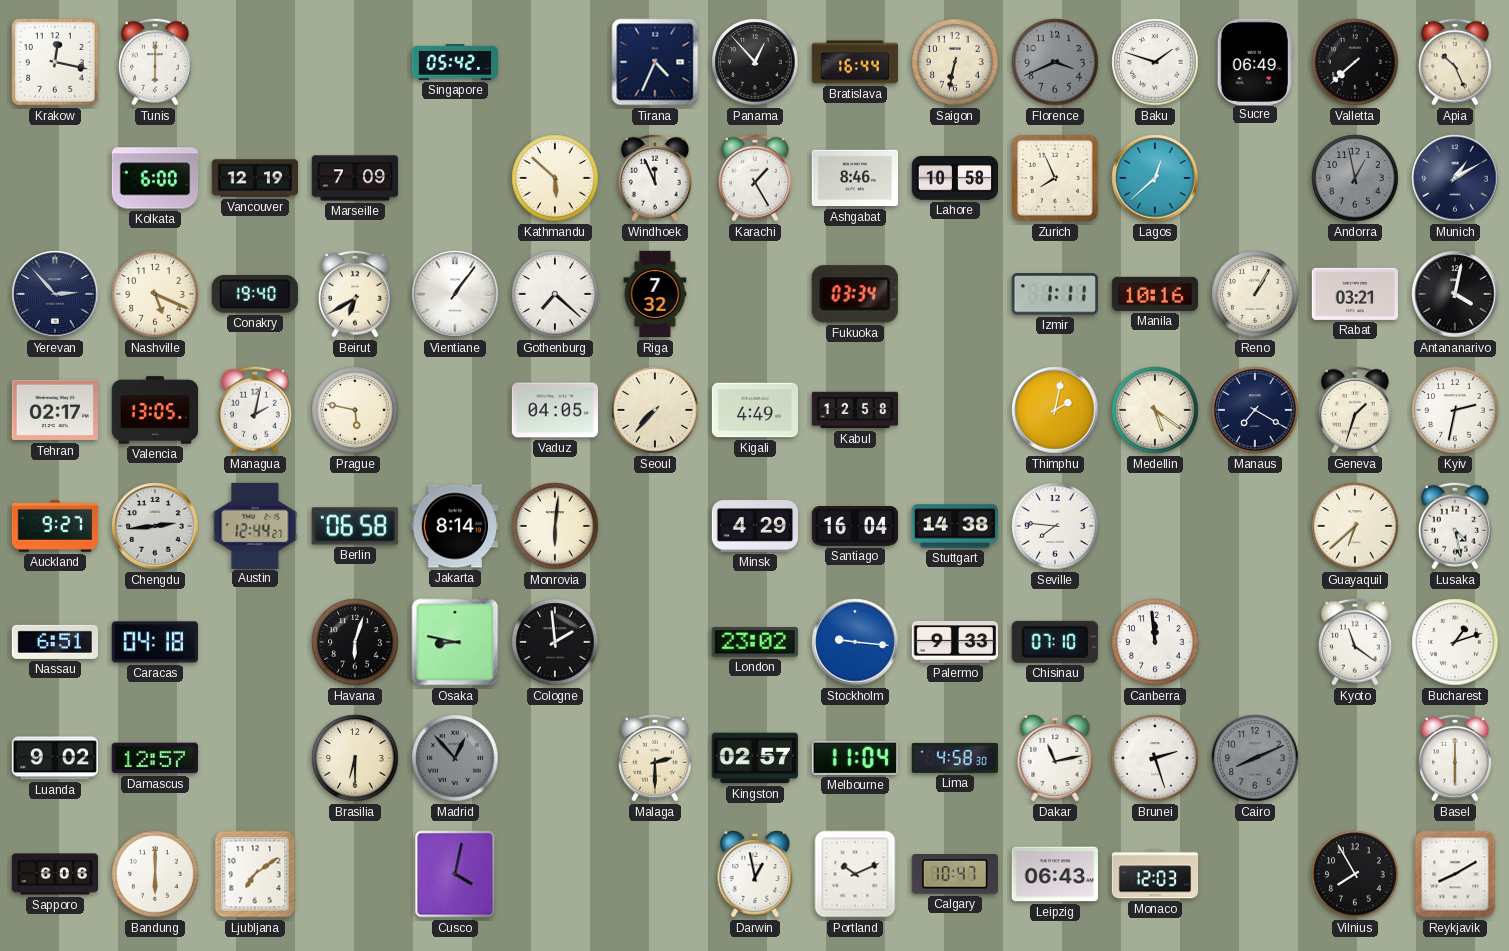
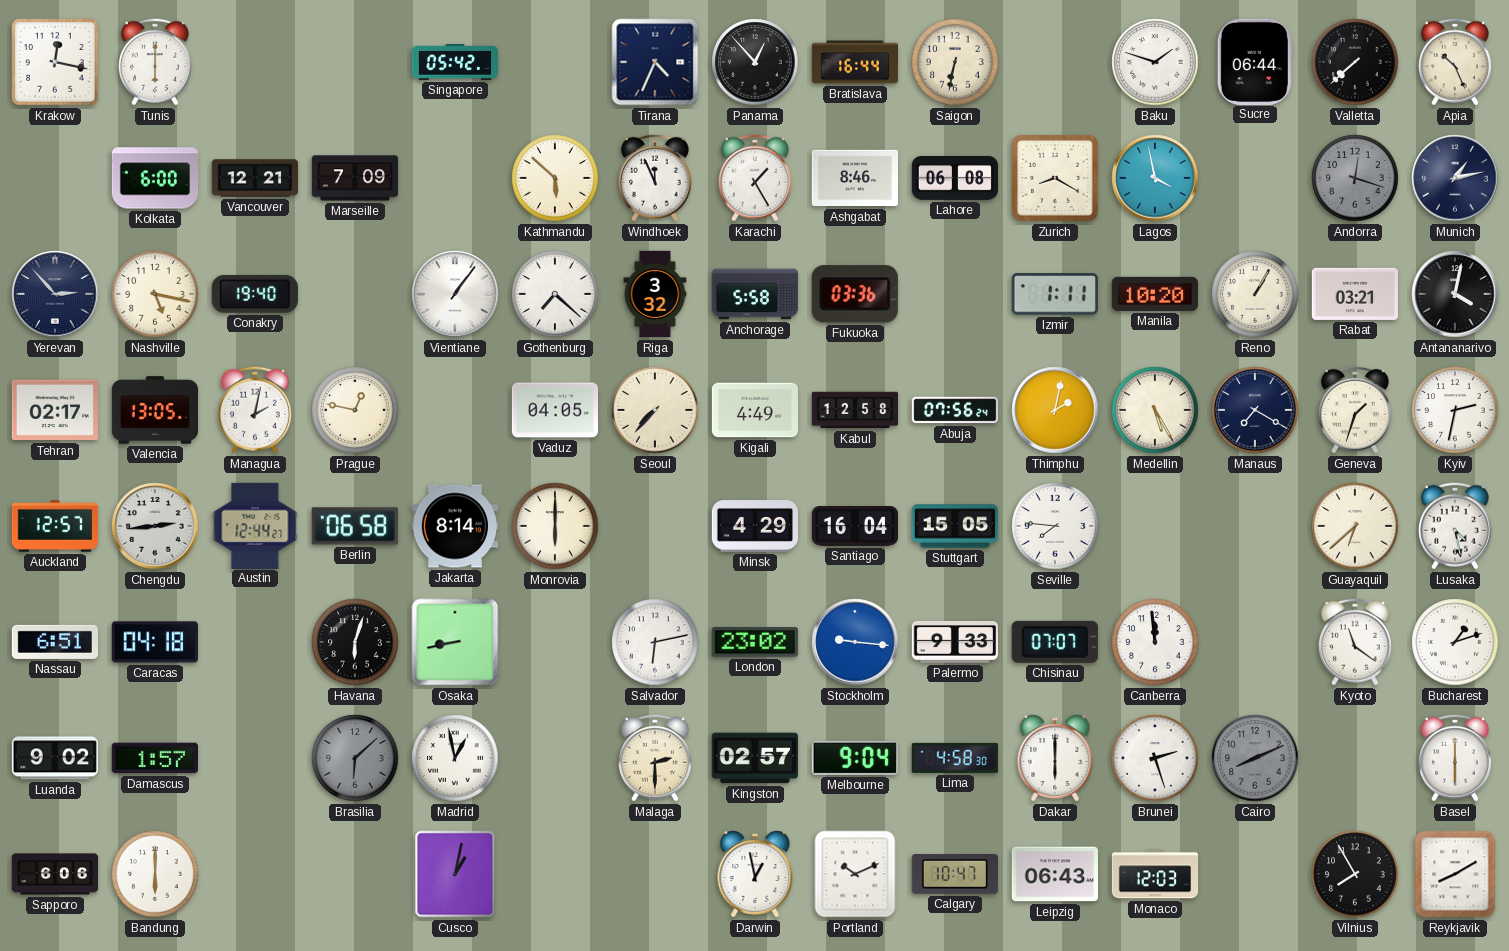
Florence: 3:41 -> none (1055, 62)
Sucre: 06:49 -> 06:44 (1255, 61)
Vancouver: 12:19 -> 12:21 (255, 178)
Lahore: 10:58 -> 06:08 (954, 178)
Zurich: 7:56 -> 8:20 (1055, 179)
Lagos: 12:38 -> 3:58 (1155, 178)
Andorra: 12:58 -> 12:18 (1355, 178)
Munich: 1:10 -> 1:13 (1455, 178)
Nashville: 5:19 -> 5:17 (155, 294)
Beirut: 6:40 -> none (355, 294)
Riga: 7:32 -> 3:32 (655, 294)
Anchorage: none -> 5:58 (755, 294)
Fukuoka: 03:34 -> 03:36 (855, 294)
Manila: 10:16 -> 10:20 (1154, 294)
Prague: 5:47 -> 12:47 (355, 410)
Abuja: none -> 07:56 (955, 410)
Medellin: 5:21 -> 5:25 (1155, 410)
Auckland: 9:27 -> 12:57 (54, 526)
Monrovia: 6:01 -> 6:00 (555, 526)
Stuttgart: 14:38 -> 15:05 (954, 526)
Osaka: 8:47 -> 8:43 (455, 642)
Cologne: 1:59 -> none (555, 642)
Salvador: none -> 6:13 (655, 642)
Chisinau: 07:10 -> 07:07 (1055, 642)
Damascus: 12:57 -> 1:57 (154, 758)
Brasilia: 6:30 -> 6:08 (355, 758)
Brasilia dial: cream -> grey (355, 758)
Madrid: 12:53 -> 12:58 (455, 758)
Madrid dial: grey -> white (455, 758)
Melbourne: 11:04 -> 9:04 (855, 758)
Dakar: 11:13 -> 6:00 (1055, 759)
Ljubljana: 7:09 -> none (255, 874)
Cusco: 4:02 -> 1:02 (455, 874)
